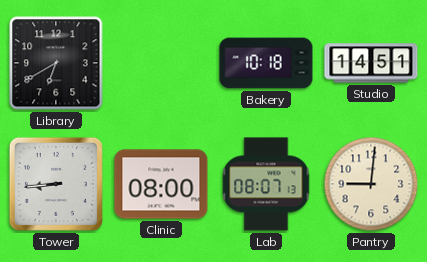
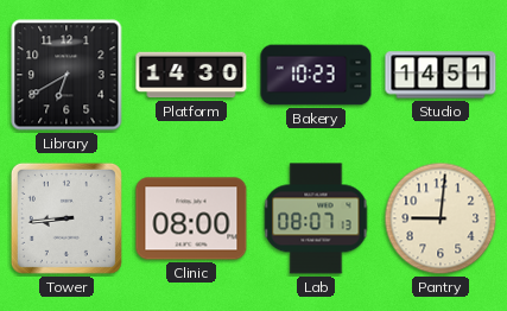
Platform: none -> 14:30 (191, 75)
Bakery: 10:18 -> 10:23 (316, 75)
